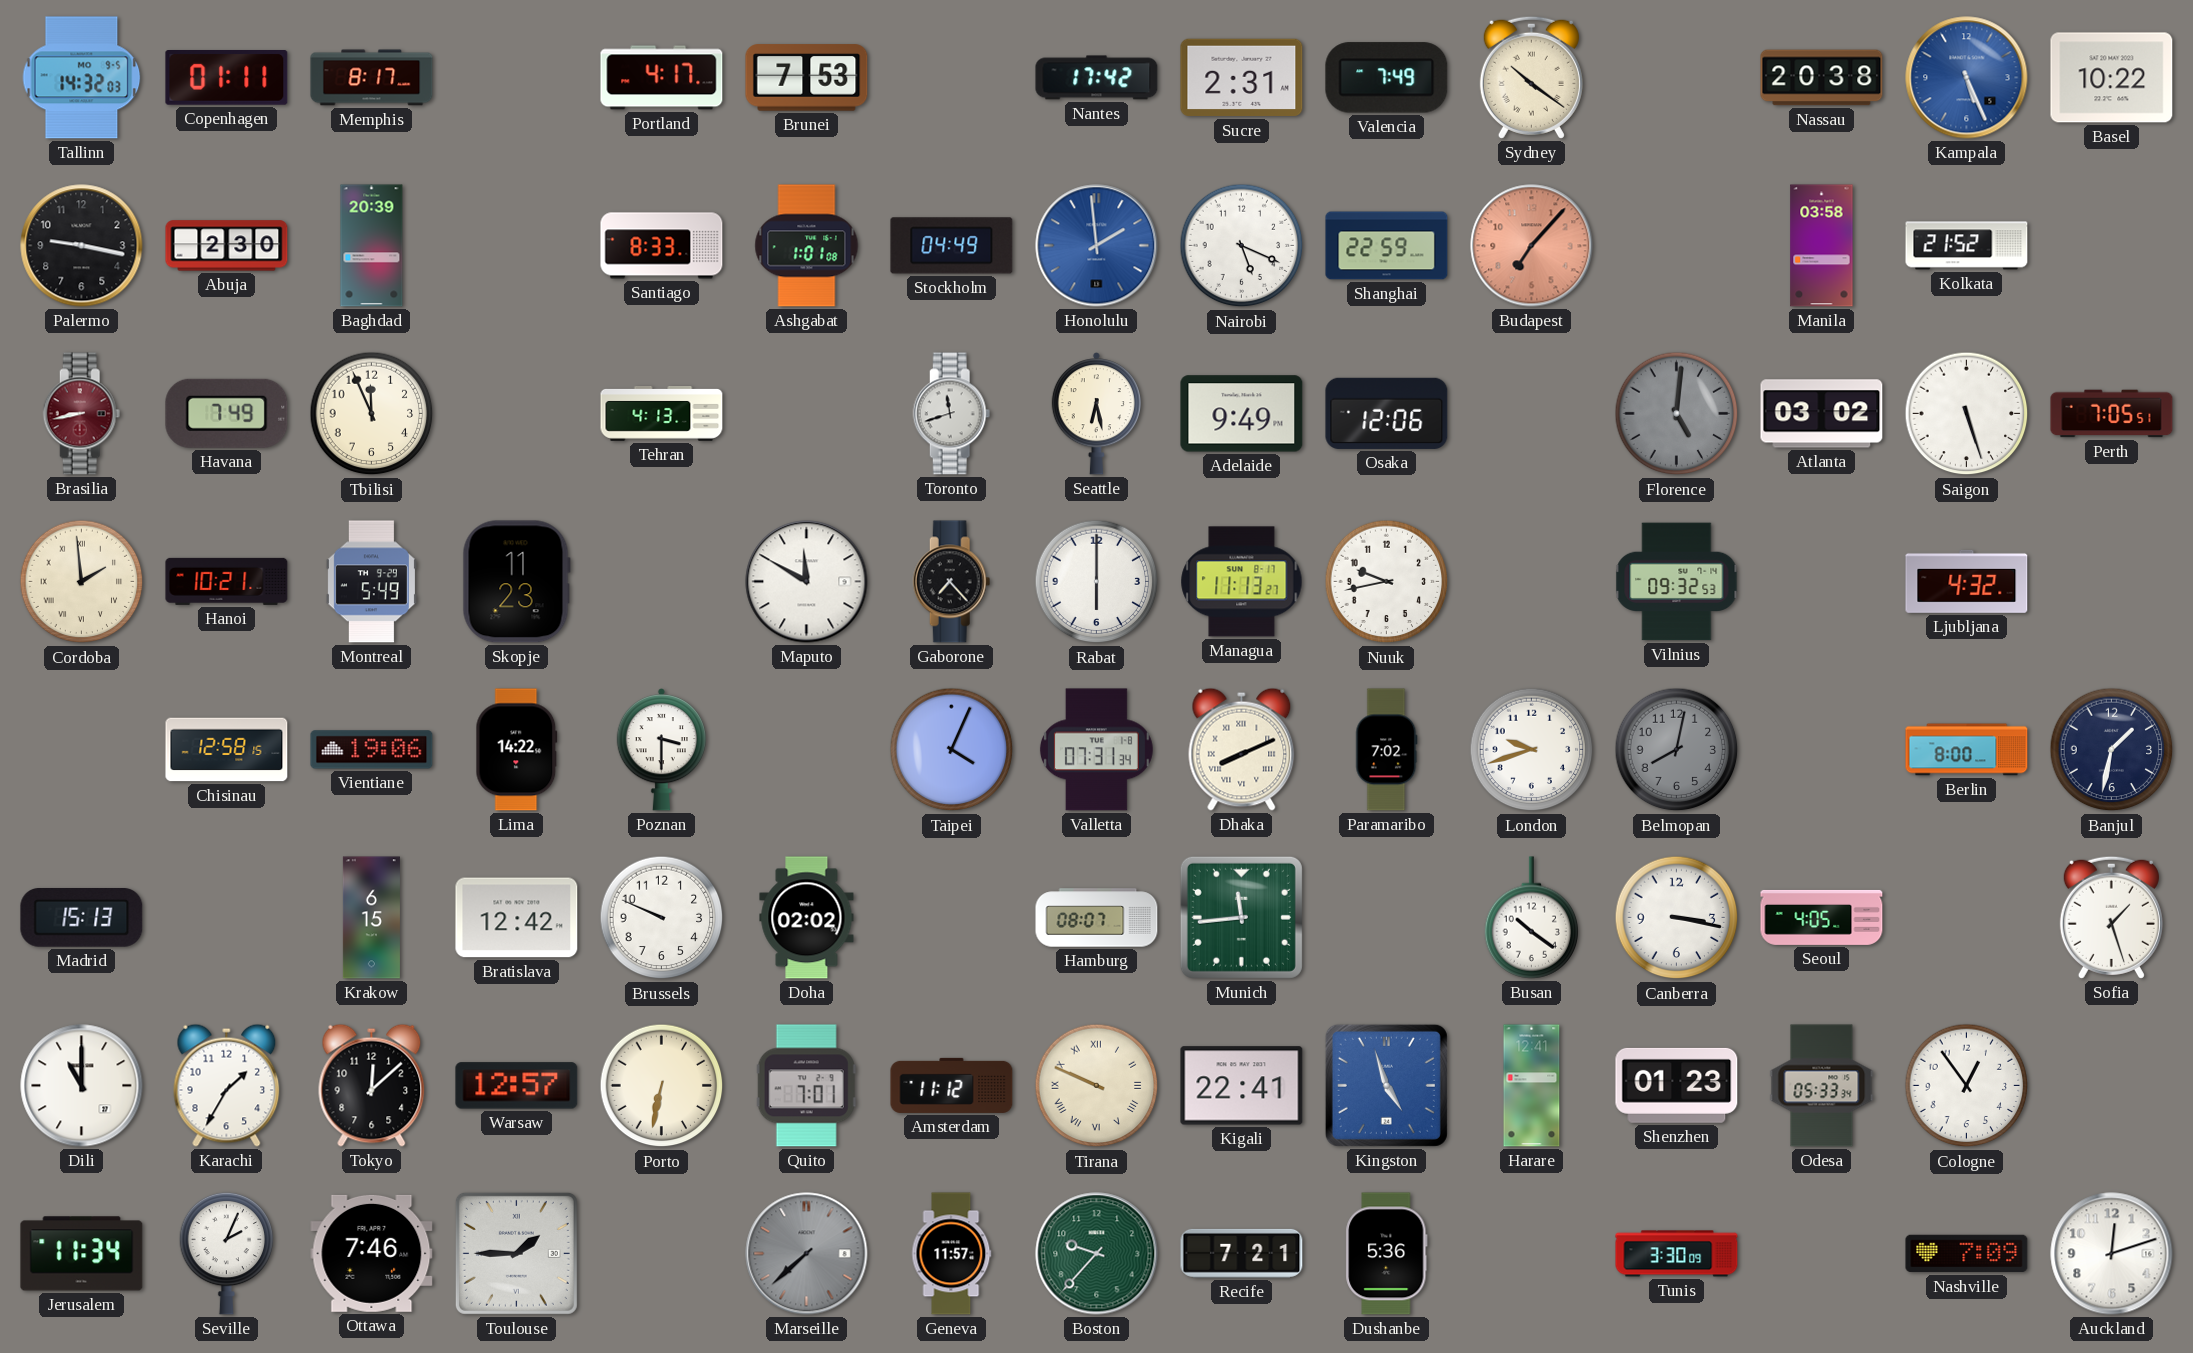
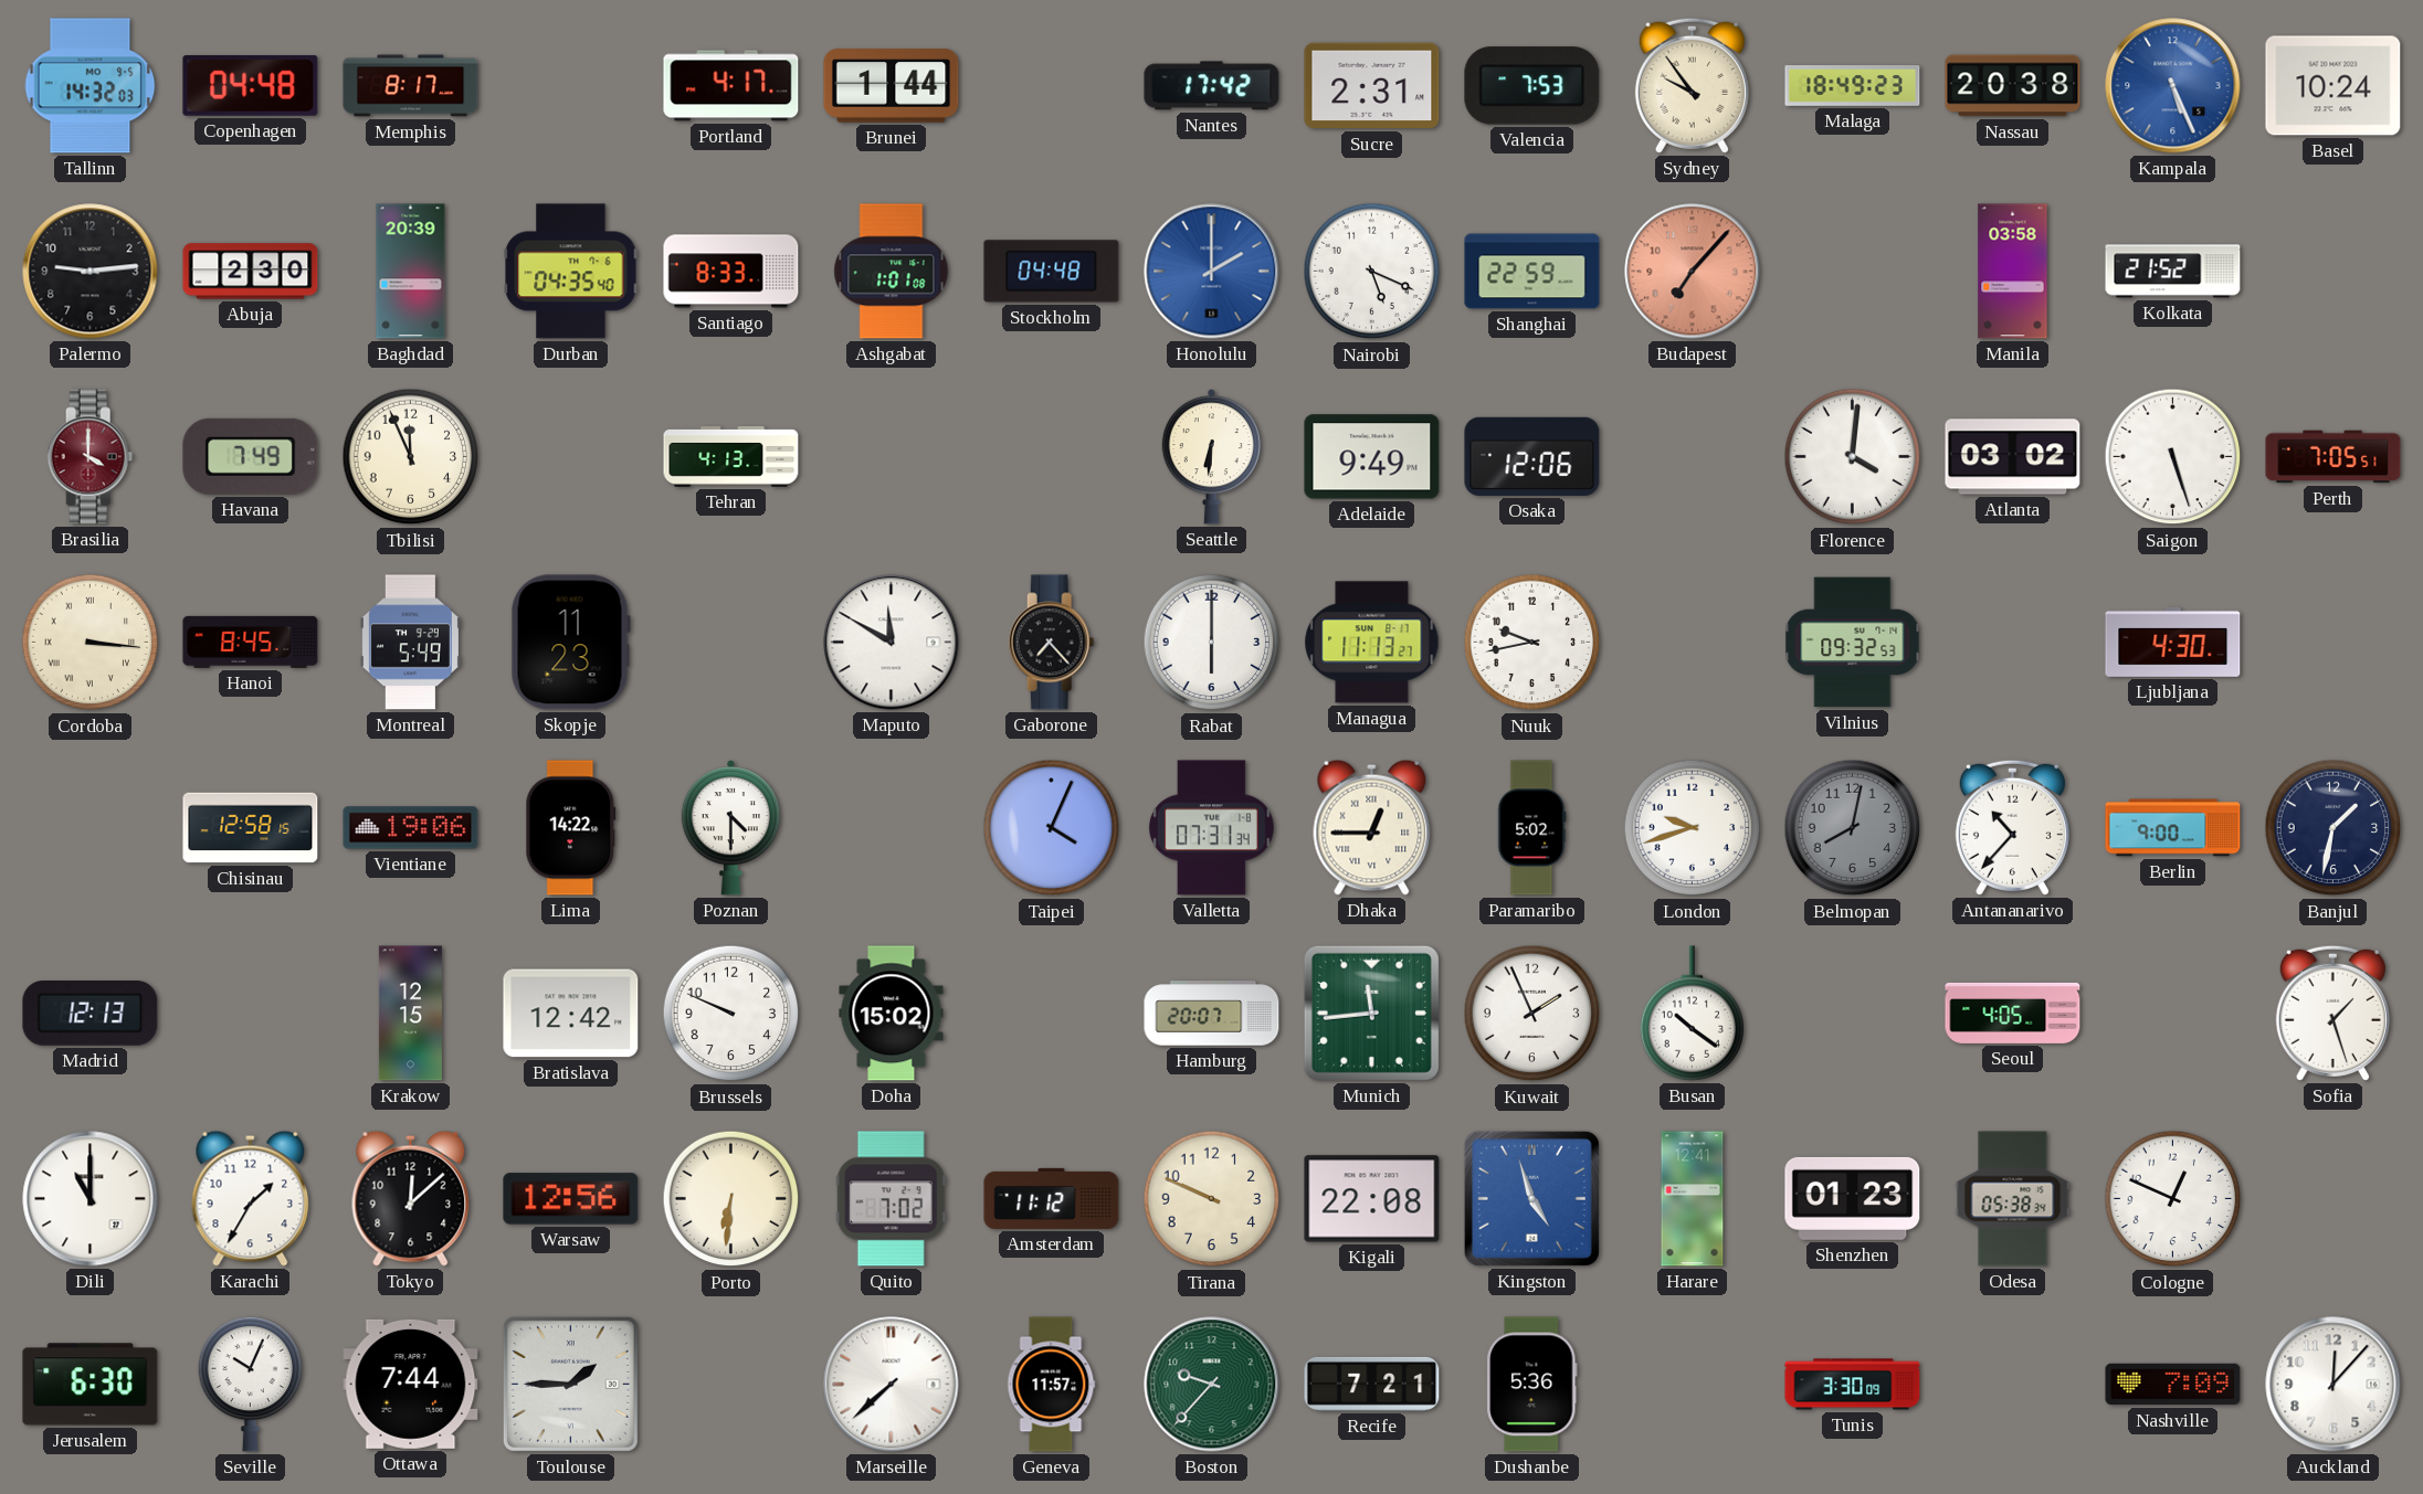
Copenhagen: 01:11 -> 04:48 (251, 86)
Brunei: 7:53 -> 1:44 (892, 86)
Valencia: 7:49 -> 7:53 (1532, 86)
Sydney: 10:21 -> 9:54 (1692, 85)
Malaga: none -> 18:49 (1853, 86)
Basel: 10:22 -> 10:24 (2334, 86)
Palermo: 9:17 -> 9:14 (91, 272)
Durban: none -> 04:35 (571, 272)
Stockholm: 04:49 -> 04:48 (1052, 272)
Honolulu: 1:59 -> 2:00 (1212, 272)
Brasilia: 8:43 -> 4:00 (91, 457)
Toronto: 11:42 -> none (952, 414)
Seattle: 6:28 -> 6:31 (1211, 457)
Florence: 5:01 -> 4:01 (1853, 457)
Florence dial: grey -> white (1853, 457)
Cordoba: 1:59 -> 3:16 (91, 643)
Hanoi: 10:21 -> 8:45 (251, 642)
Ljubljana: 4:32 -> 4:30 (2173, 642)
Poznan: 3:30 -> 4:30 (730, 828)
Dhaka: 8:11 -> 12:45 (1372, 827)
Paramaribo: 7:02 -> 5:02 (1532, 828)
Antananarivo: none -> 10:37 (2012, 827)
Berlin: 8:00 -> 9:00 (2173, 828)
Madrid: 15:13 -> 12:13 (91, 1014)
Krakow: 6:15 -> 12:15 (410, 1014)
Doha: 02:02 -> 15:02 (892, 1014)
Hamburg: 08:07 -> 20:07 (1212, 1014)
Kuwait: none -> 1:56 (1532, 1014)
Canberra: 3:17 -> none (1677, 918)
Warsaw: 12:57 -> 12:56 (571, 1199)
Porto: 6:32 -> 6:31 (731, 1199)
Quito: 7:01 -> 7:02 (891, 1199)
Tirana numerals: Roman -> Arabic (1212, 1199)
Kigali: 22:41 -> 22:08 (1372, 1199)
Odesa: 05:33 -> 05:38 (2013, 1199)
Cologne: 12:54 -> 12:49 (2173, 1199)
Jerusalem: 11:34 -> 6:30 (91, 1385)
Seville: 2:04 -> 10:04 (251, 1384)
Ottawa: 7:46 -> 7:44 (411, 1384)
Marseille dial: grey -> white (892, 1385)
Auckland: 12:12 -> 12:07 (2334, 1385)
